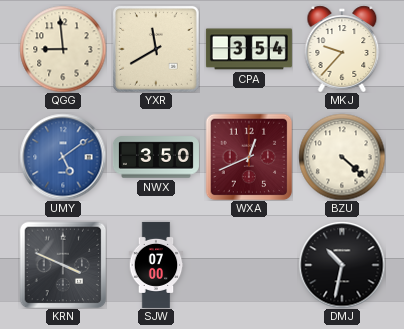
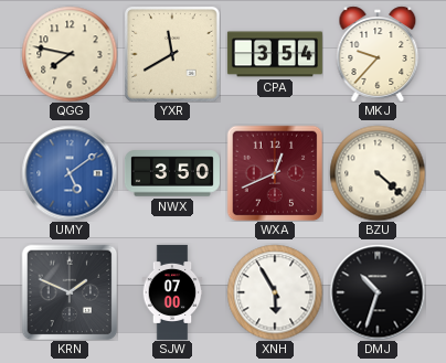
QGG: 8:59 -> 7:47 (70, 54)
KRN: 3:49 -> 1:49 (70, 292)
XNH: none -> 5:55 (275, 292)
DMJ: 10:32 -> 10:33 (378, 292)
